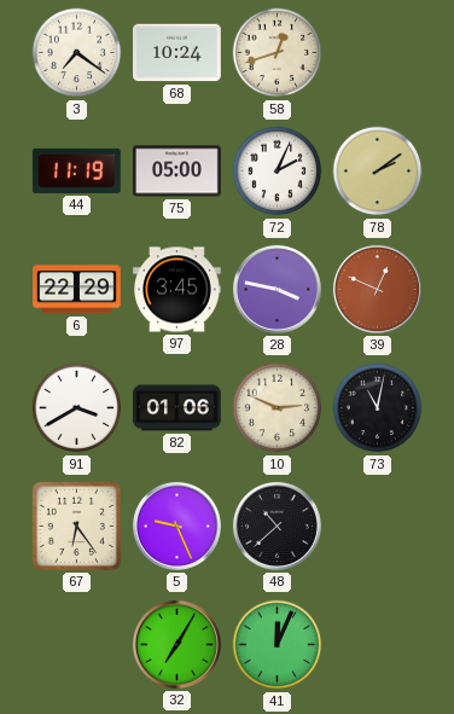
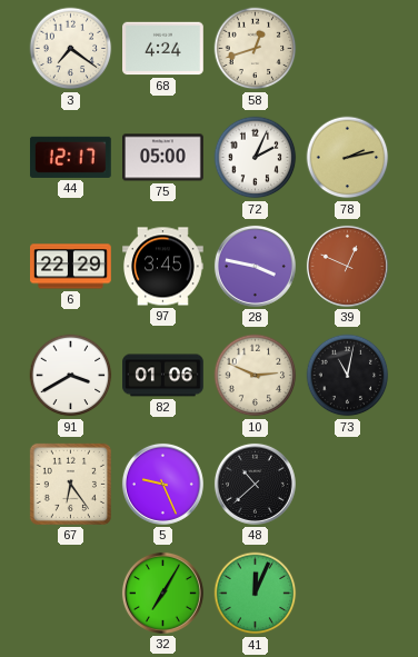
68: 10:24 -> 4:24 (163, 49)
44: 11:19 -> 12:17 (70, 157)
78: 2:09 -> 2:13 (348, 158)
